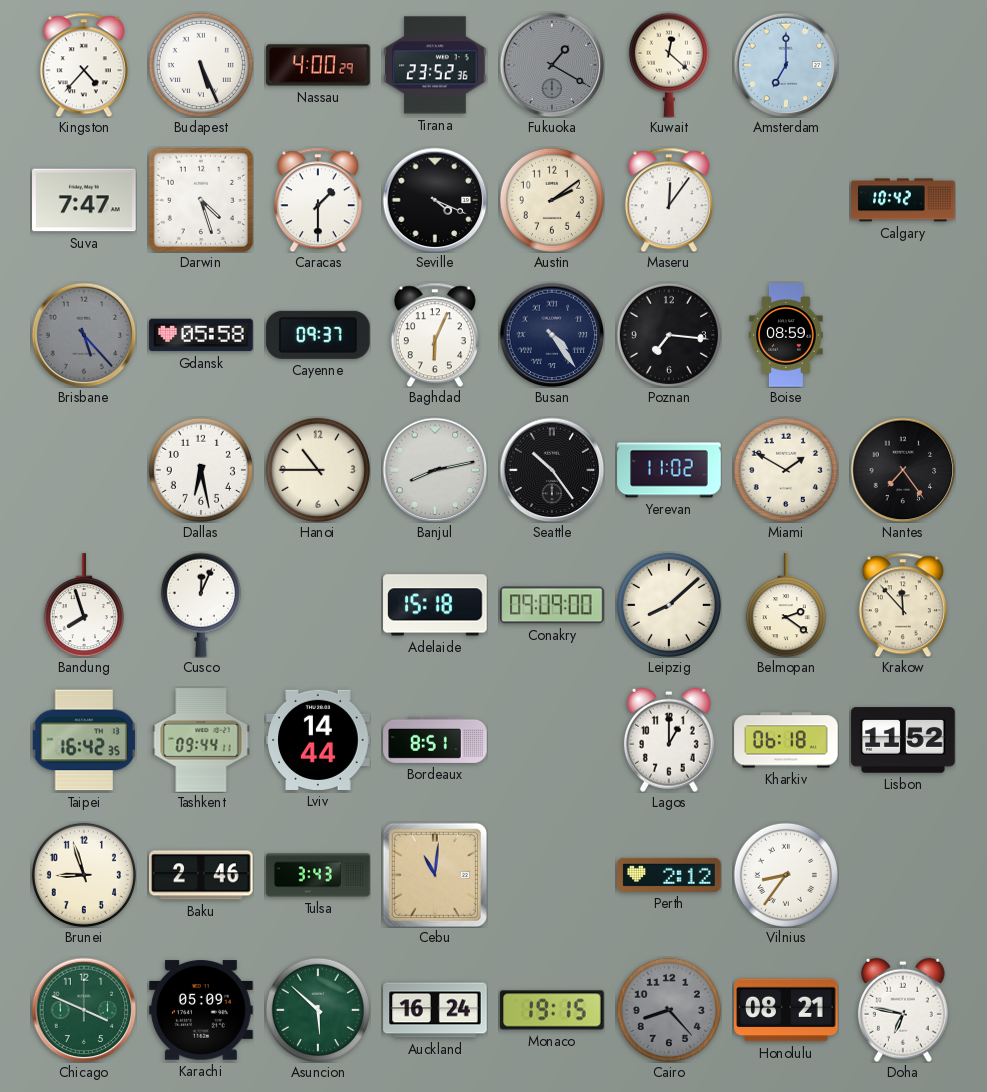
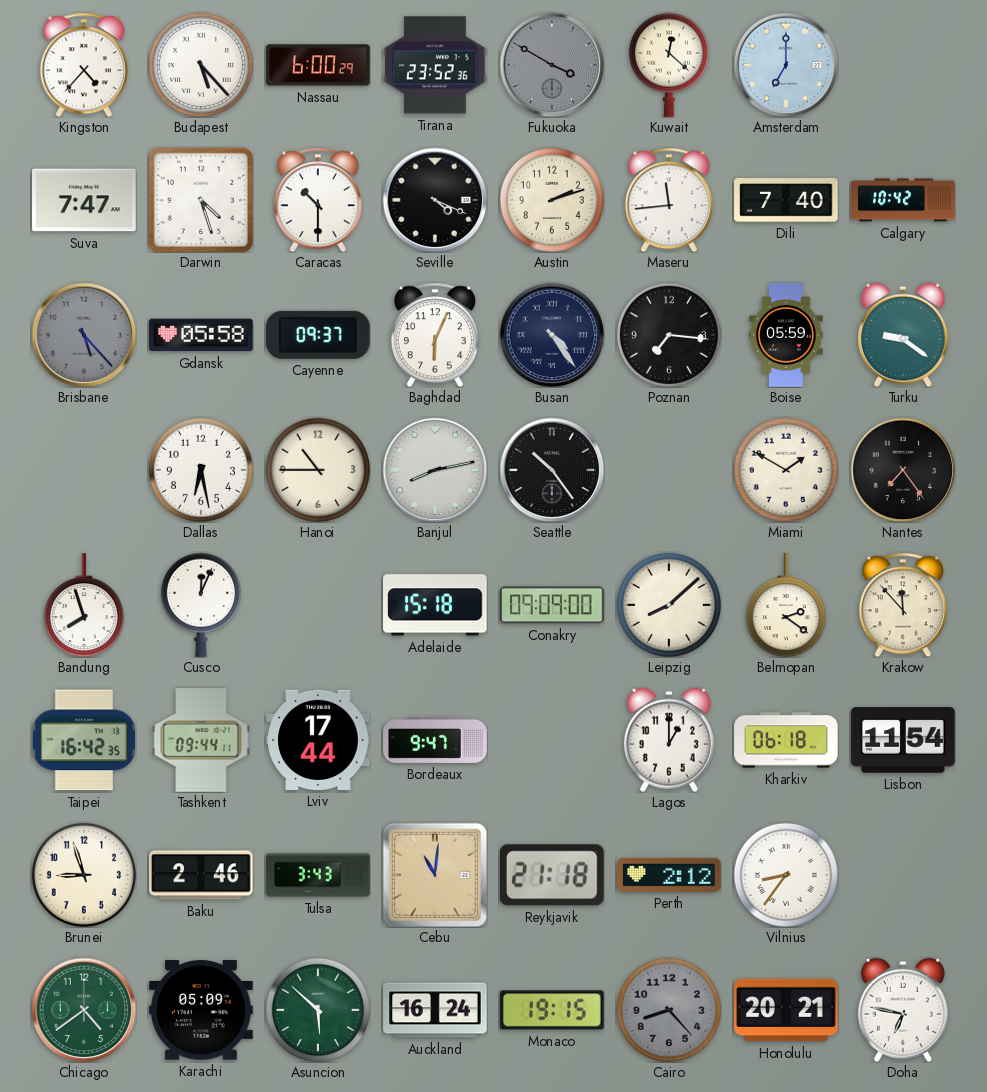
Budapest: 5:26 -> 5:23 (201, 65)
Nassau: 4:00 -> 6:00 (318, 65)
Fukuoka: 1:20 -> 3:50 (552, 65)
Caracas: 1:30 -> 10:30 (318, 200)
Austin: 2:09 -> 2:12 (552, 200)
Maseru: 12:06 -> 11:44 (669, 200)
Dili: none -> 7:40 (786, 200)
Boise: 08:59 -> 05:59 (786, 335)
Turku: none -> 9:21 (903, 335)
Yerevan: 11:02 -> none (669, 470)
Lviv: 14:44 -> 17:44 (318, 740)
Bordeaux: 8:51 -> 9:47 (435, 740)
Lisbon: 11:52 -> 11:54 (903, 740)
Reykjavik: none -> 21:18 (552, 875)
Chicago: 3:49 -> 4:39 (84, 1010)
Honolulu: 08:21 -> 20:21 (786, 1010)
